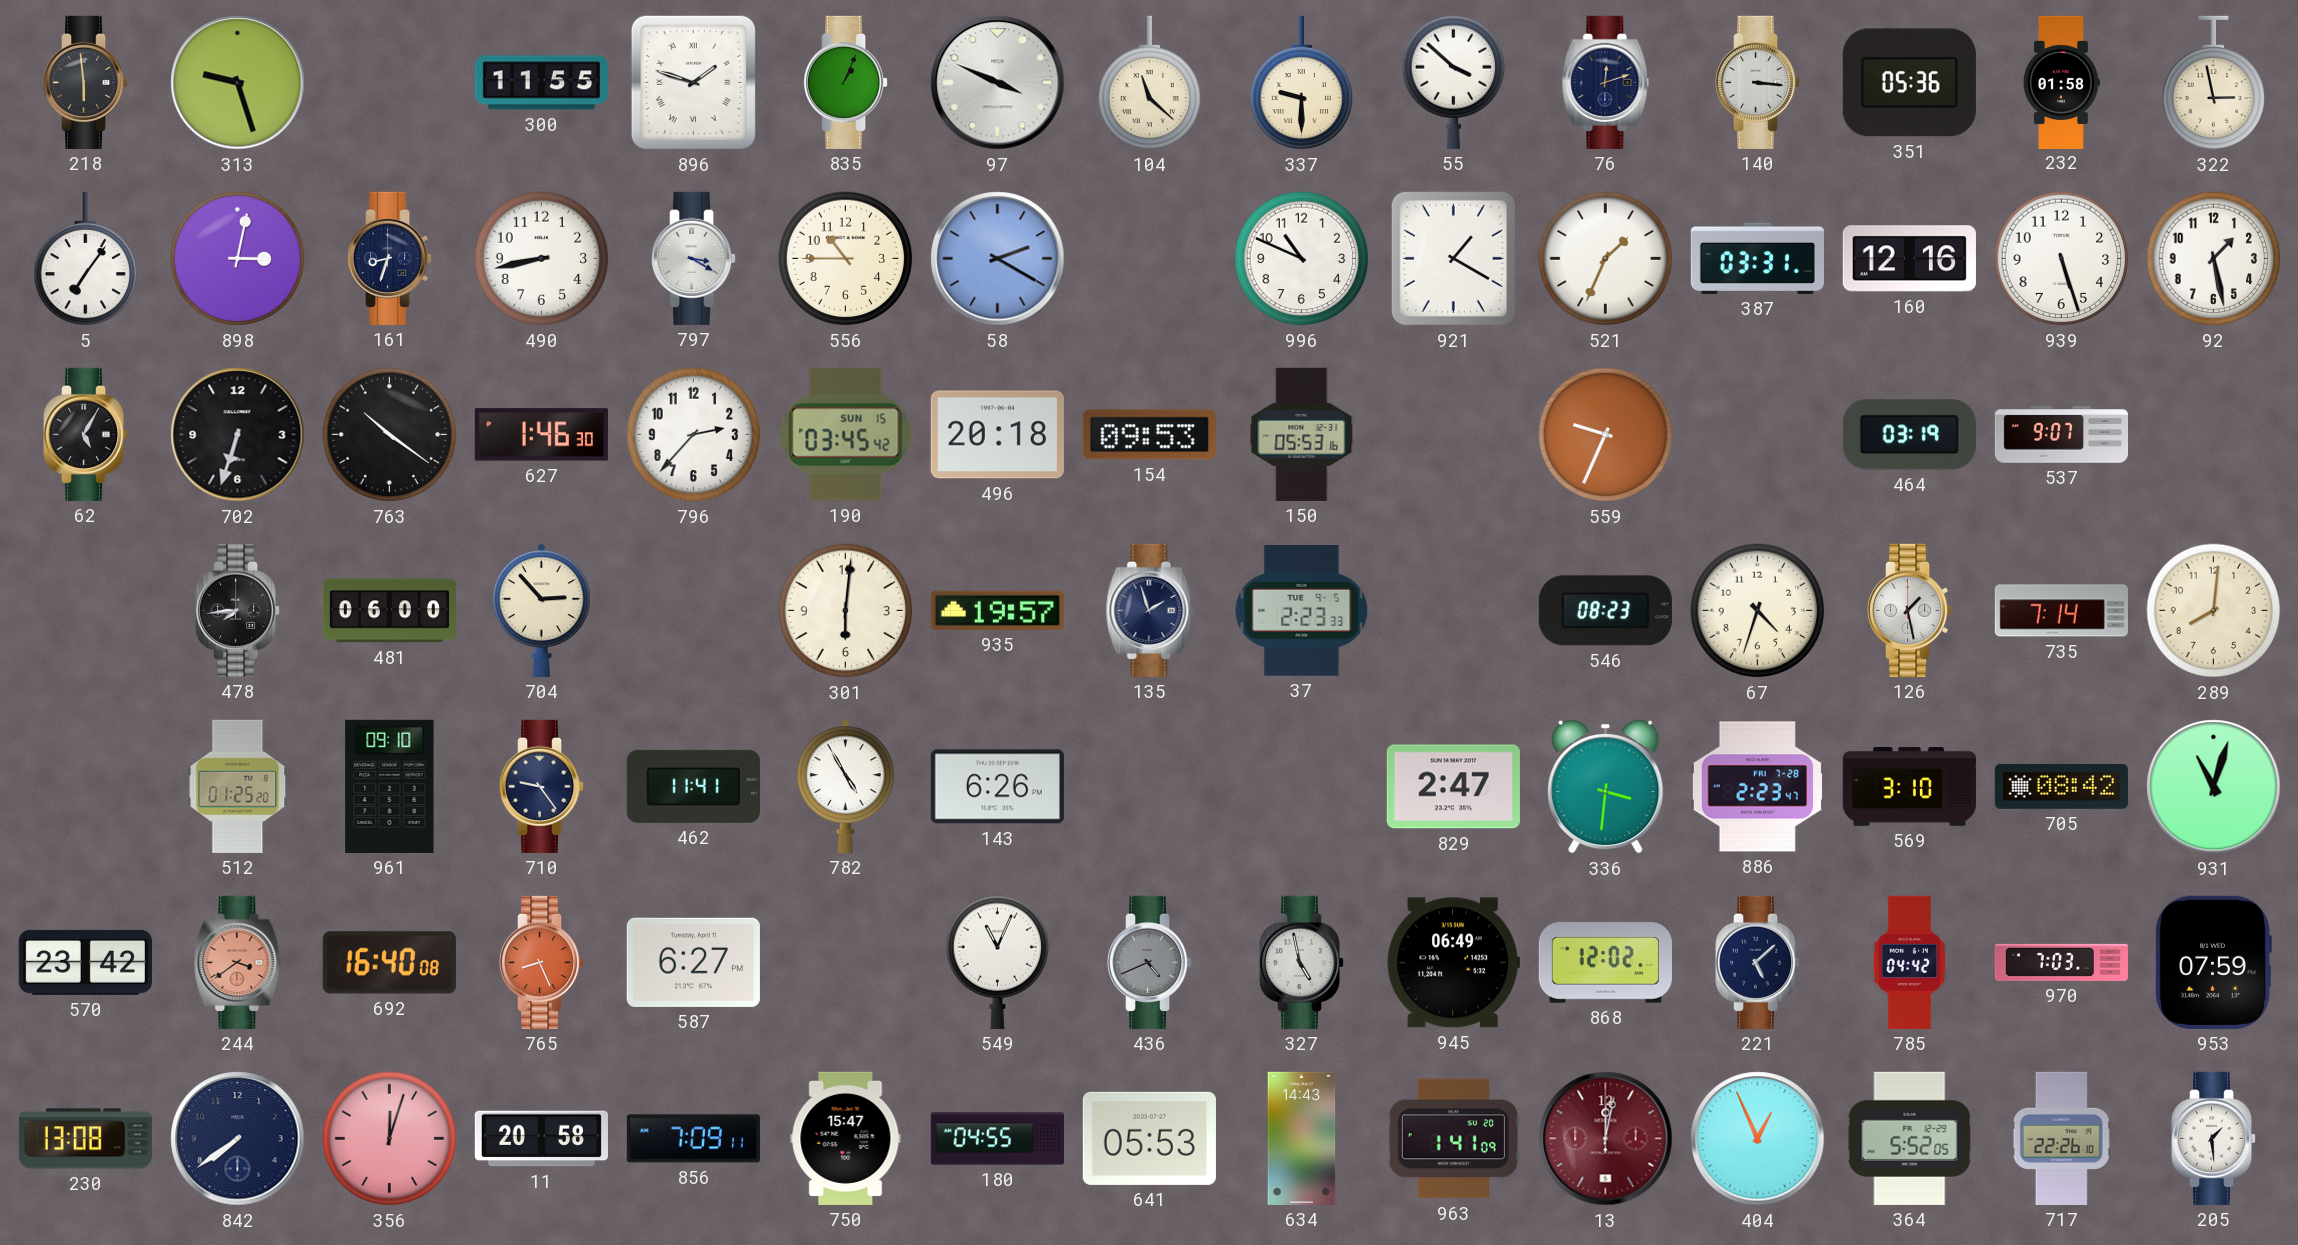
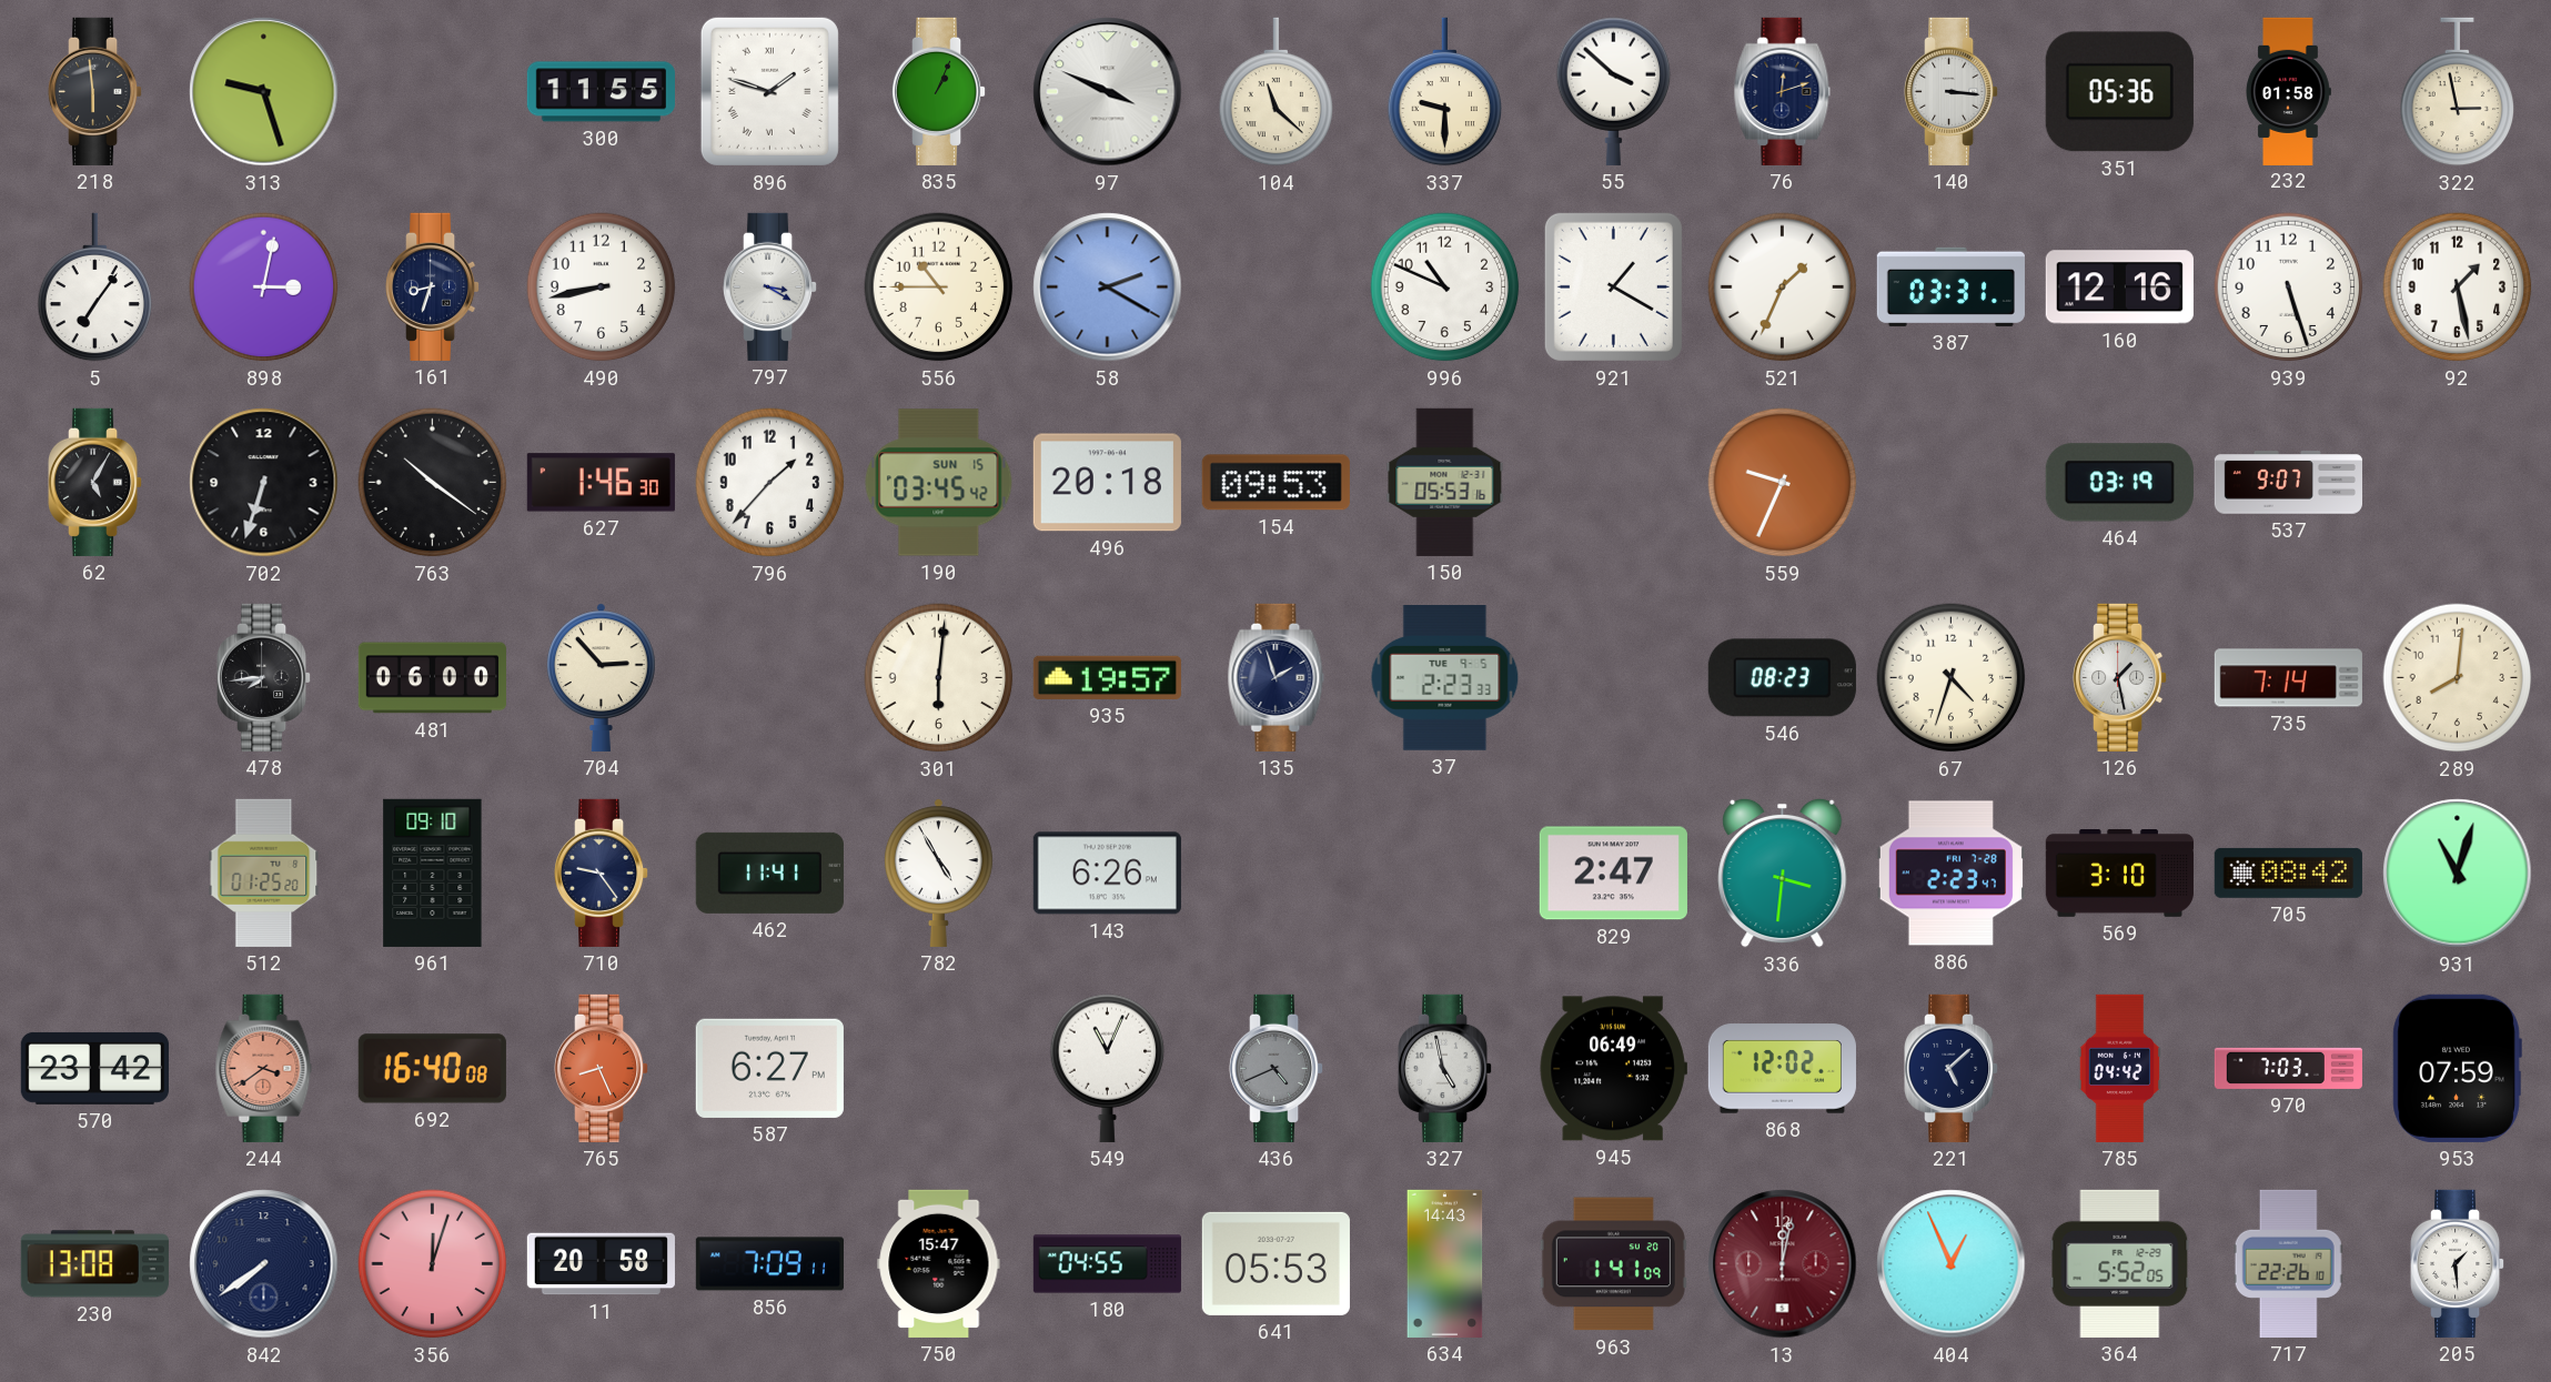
796: 2:37 -> 1:37 (770, 483)
